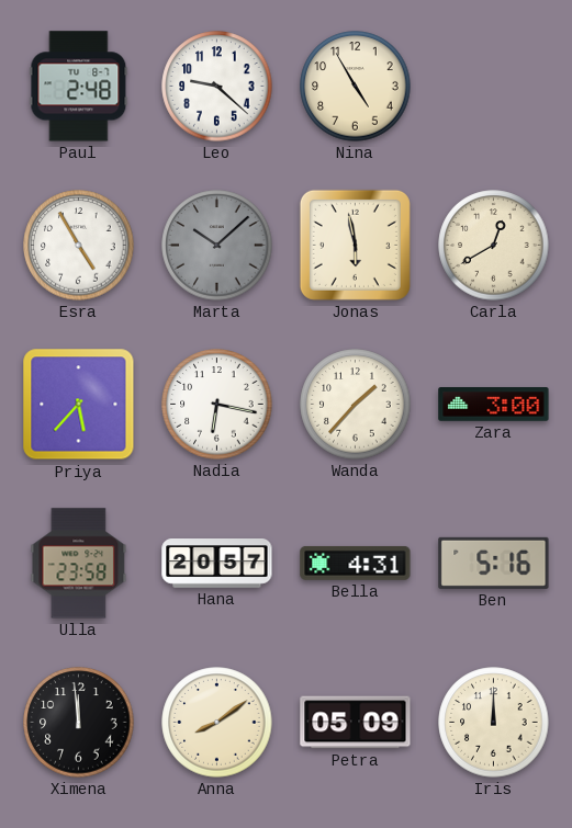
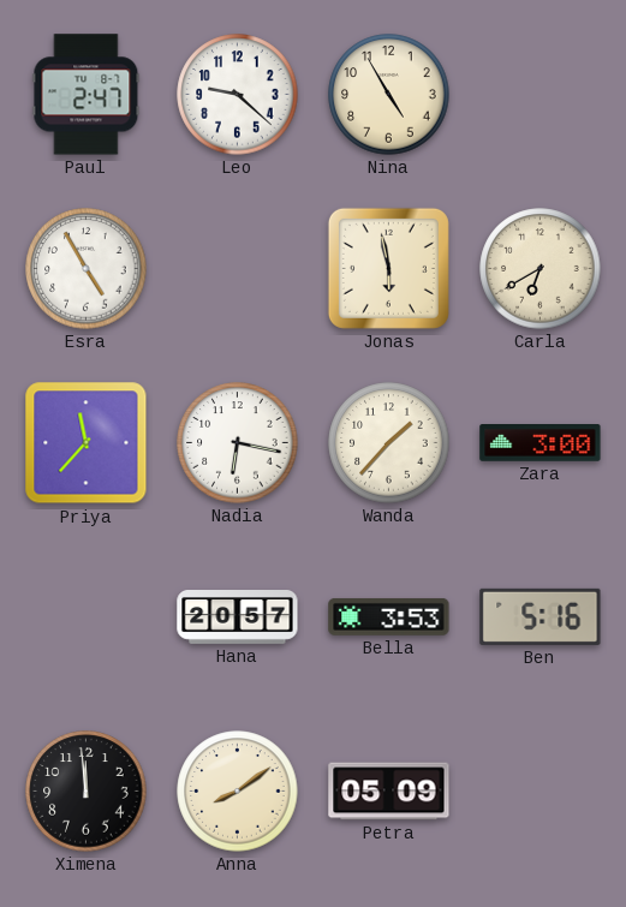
Paul: 2:48 -> 2:47 (87, 95)
Marta: 10:08 -> none (217, 246)
Carla: 12:40 -> 6:40 (541, 269)
Priya: 5:37 -> 11:37 (87, 443)
Ulla: 23:58 -> none (79, 564)
Bella: 4:31 -> 3:53 (389, 616)
Iris: 12:00 -> none (494, 723)
